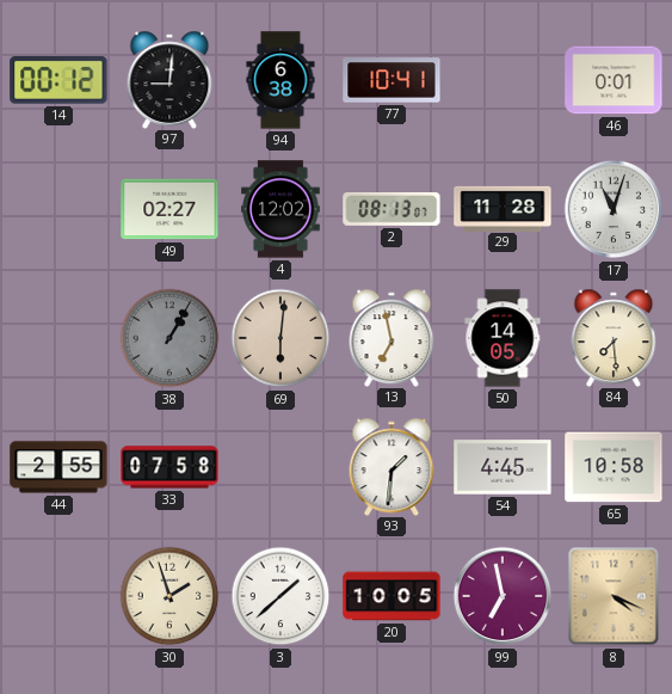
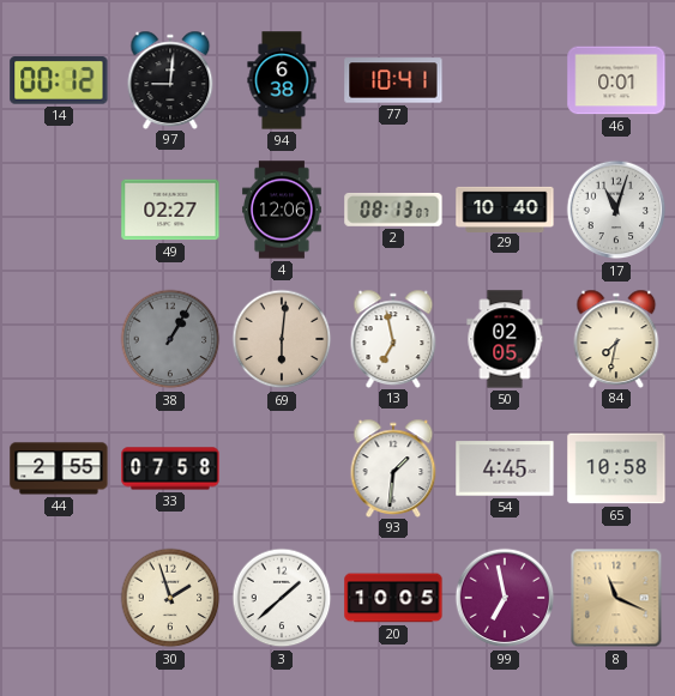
4: 12:02 -> 12:06 (283, 210)
29: 11:28 -> 10:40 (505, 208)
50: 14:05 -> 02:05 (505, 339)
84: 7:29 -> 7:32 (616, 338)
8: 4:19 -> 11:19 (616, 598)
